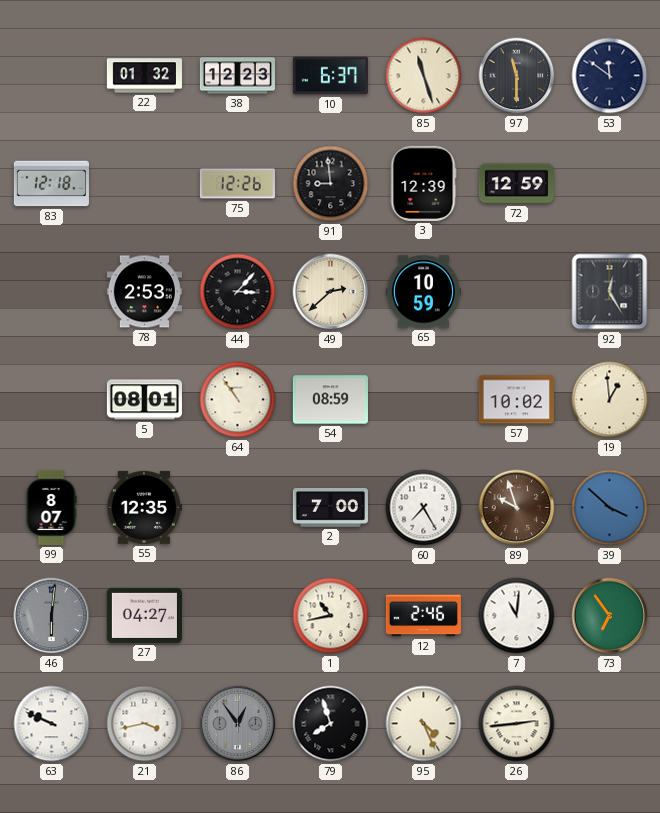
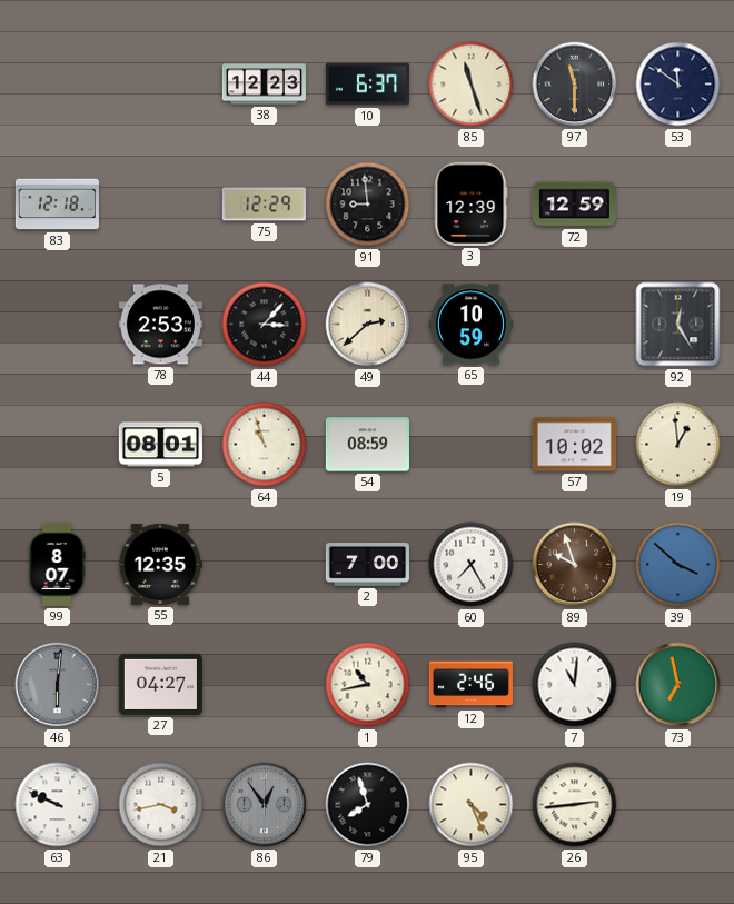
22: 01:32 -> none (144, 76)
75: 12:26 -> 12:29 (264, 205)
64: 10:54 -> 10:57 (265, 445)
73: 6:54 -> 6:58 (678, 685)
